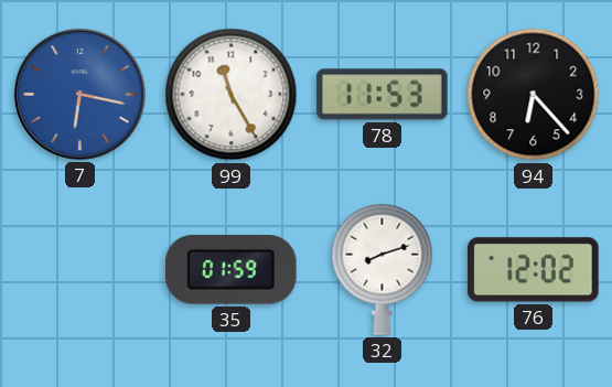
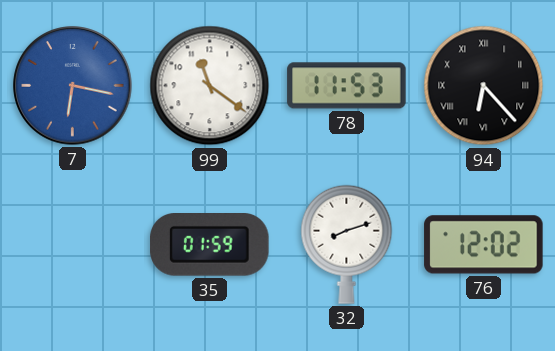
99: 11:25 -> 11:21 (210, 86)
94 numerals: Arabic -> Roman (484, 86)
